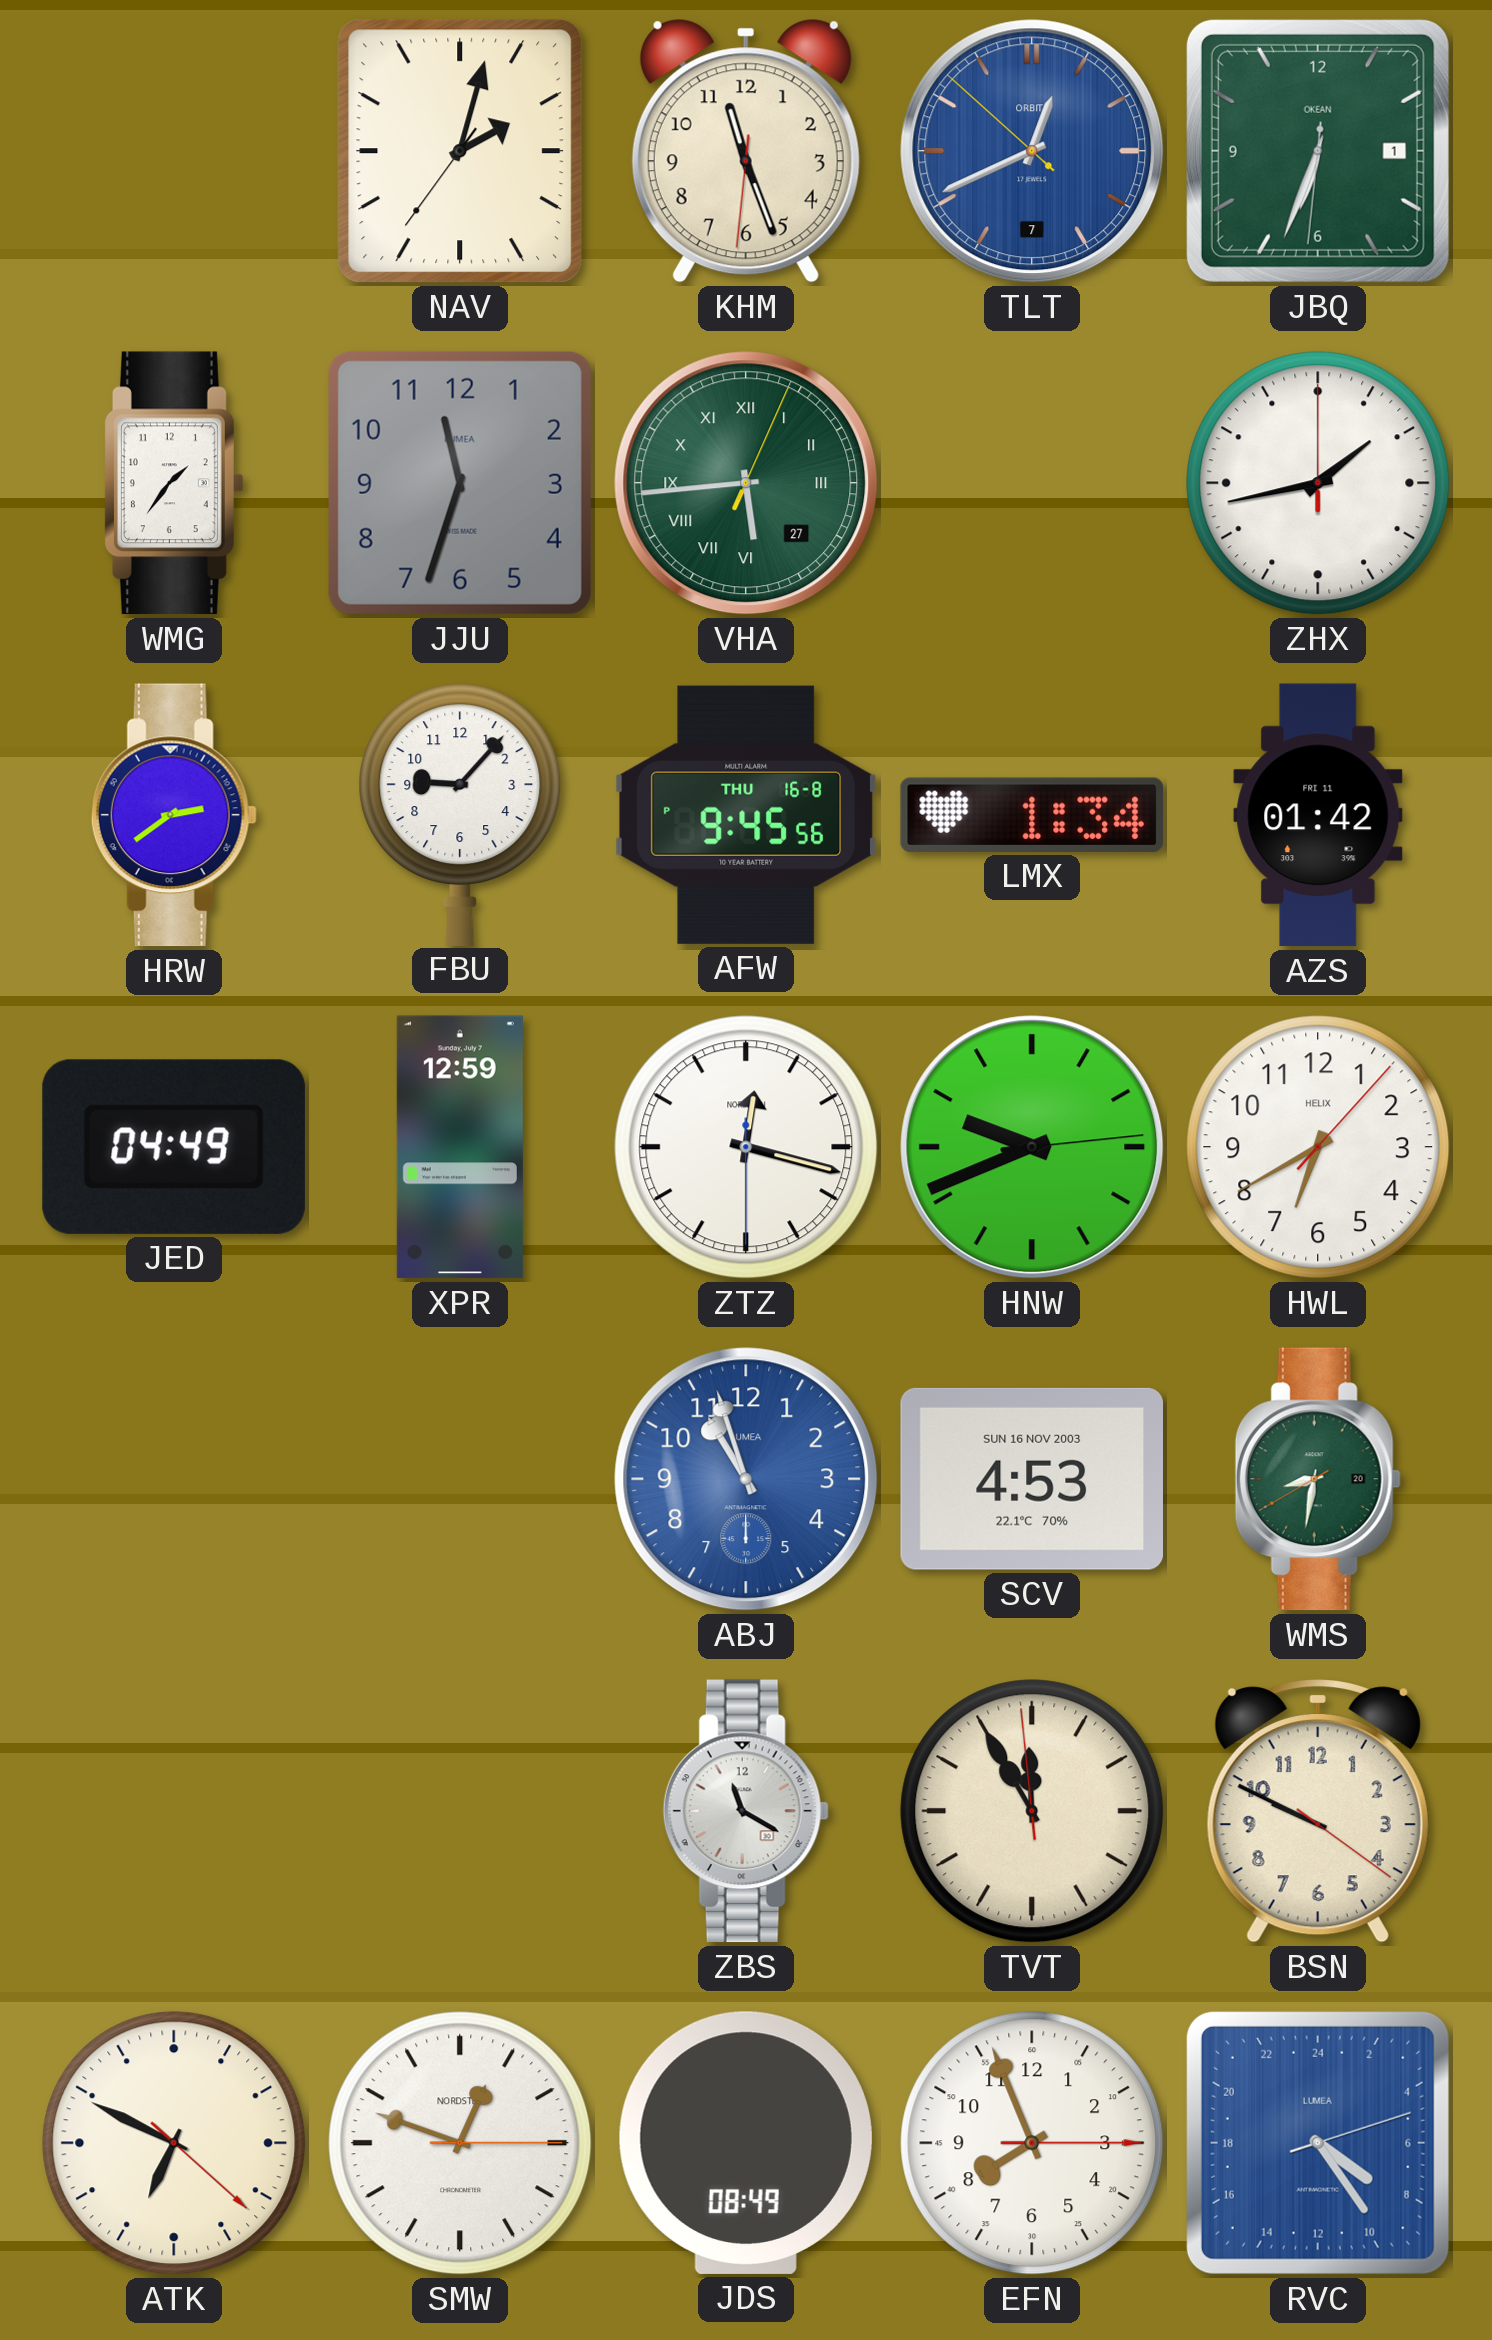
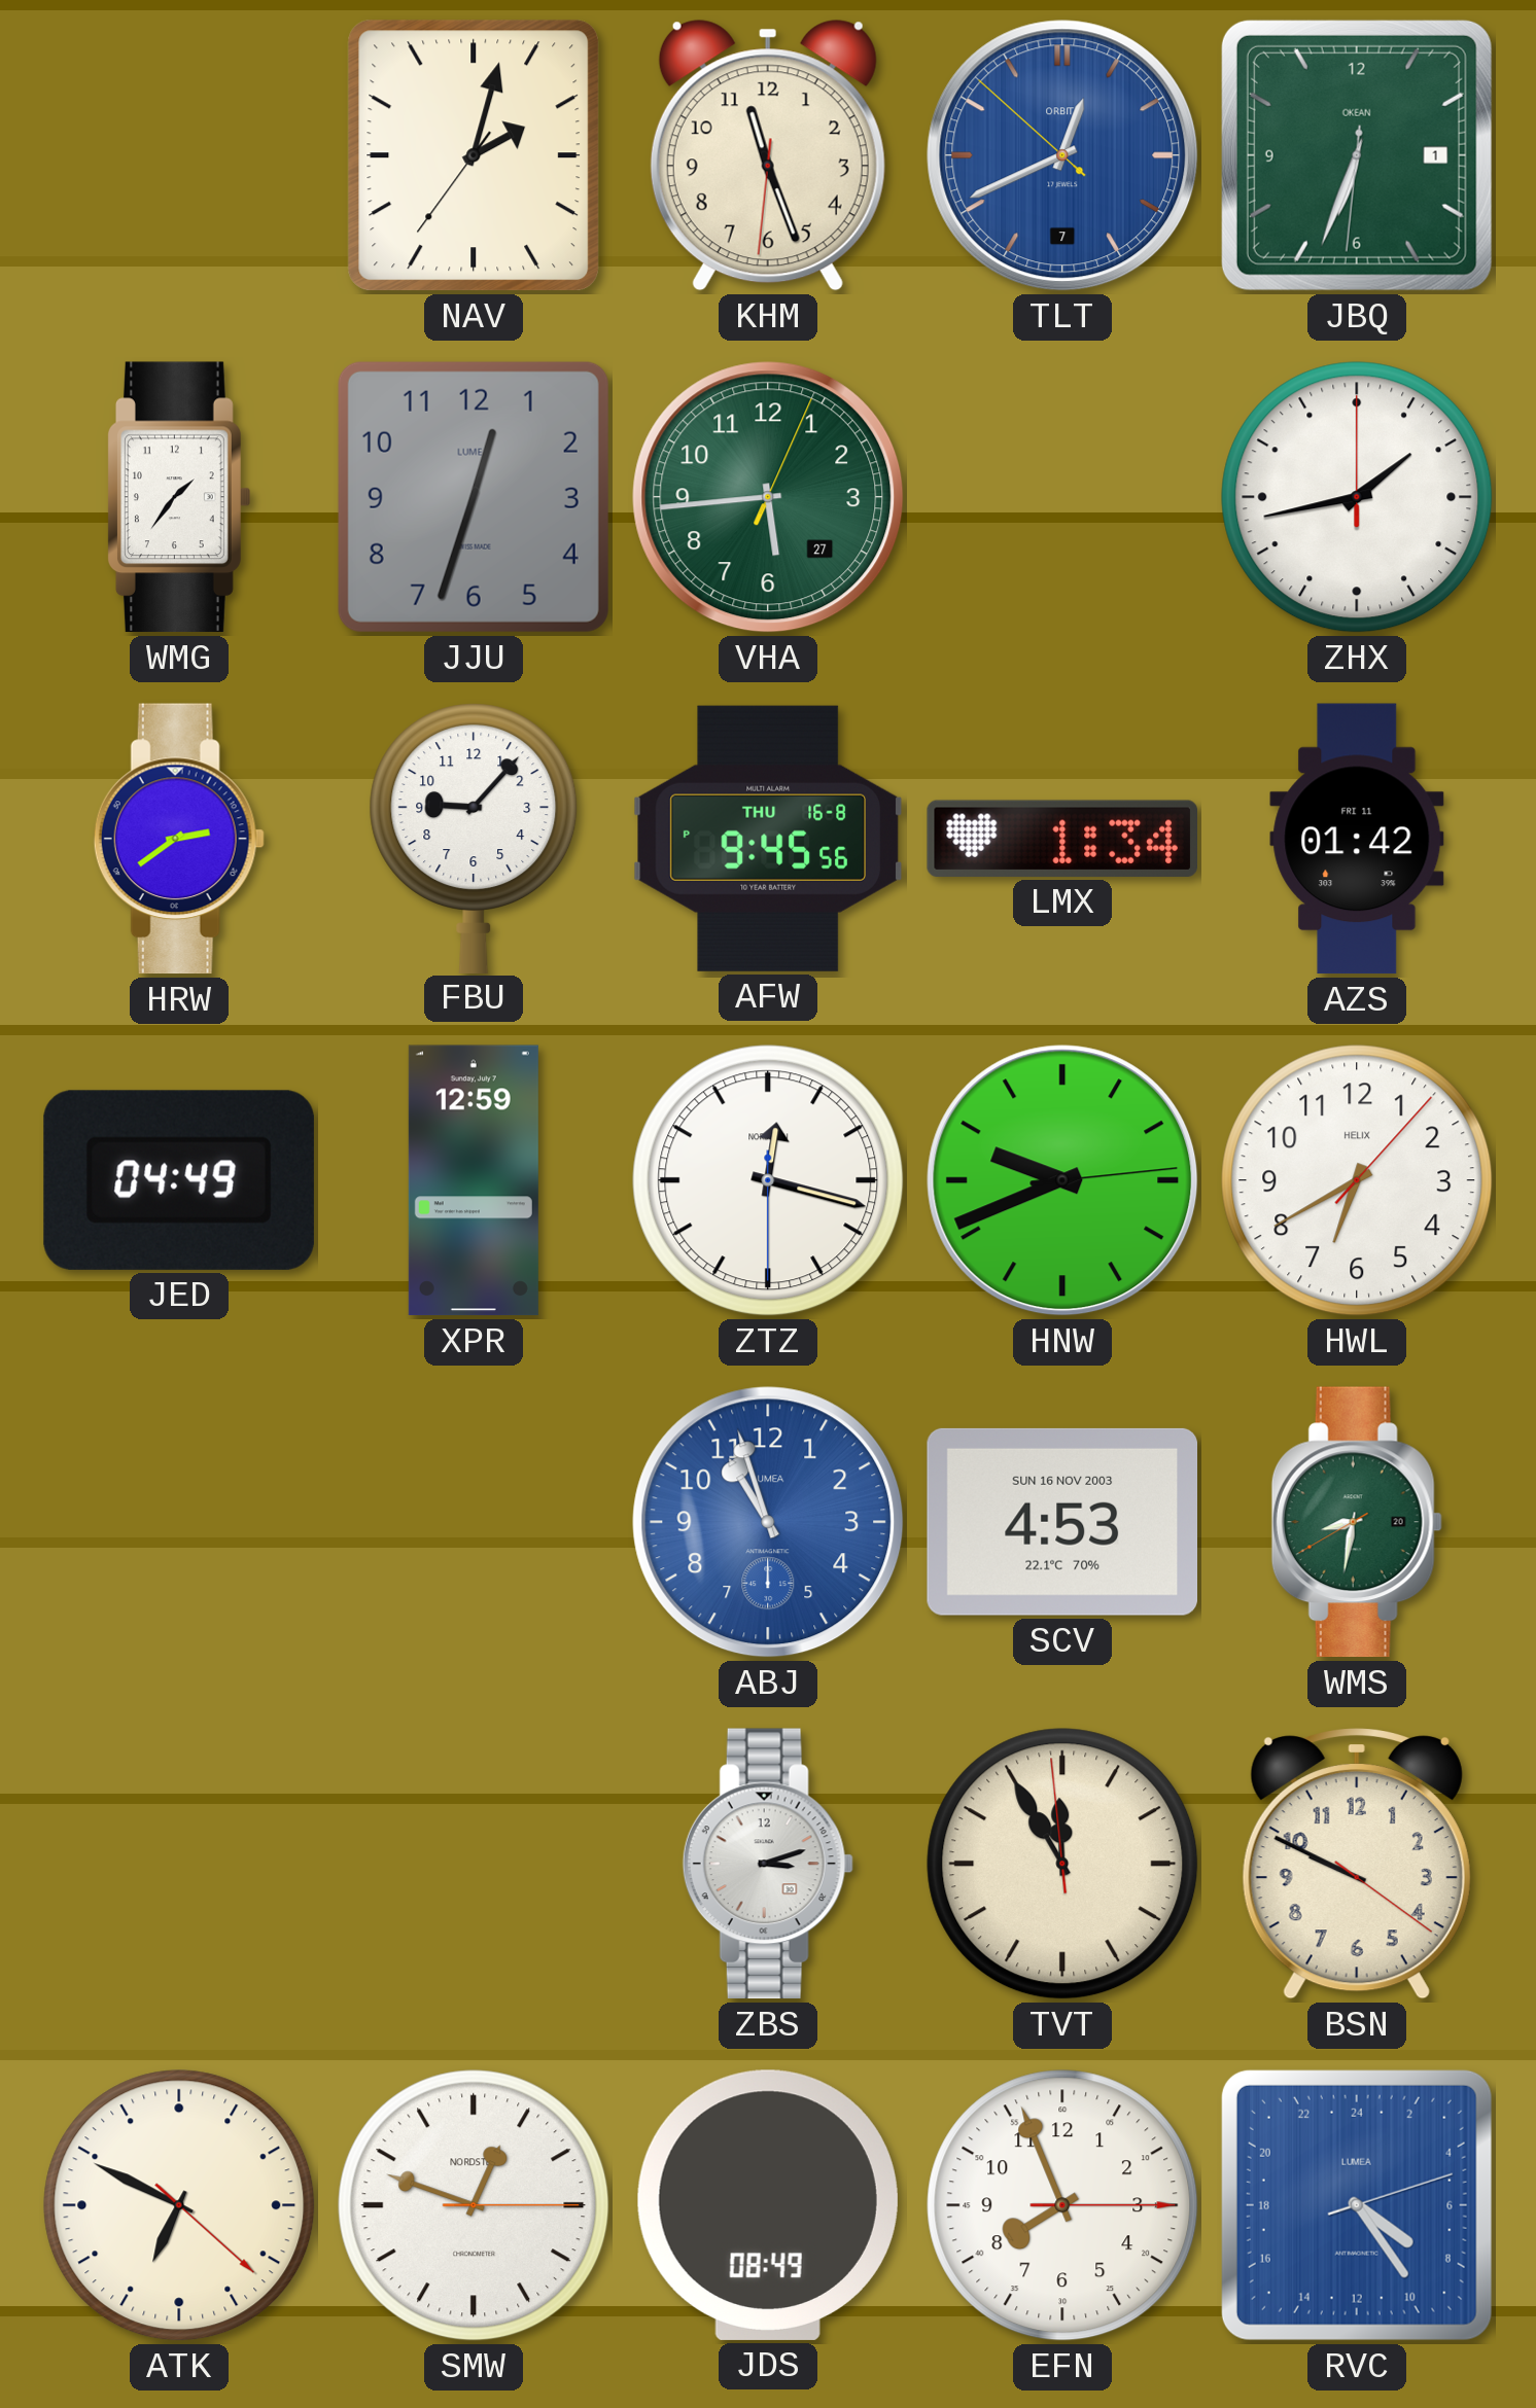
JJU: 11:33 -> 12:33 (474, 497)
VHA numerals: Roman -> Arabic (768, 497)
ZBS: 11:20 -> 3:12 (768, 1864)
